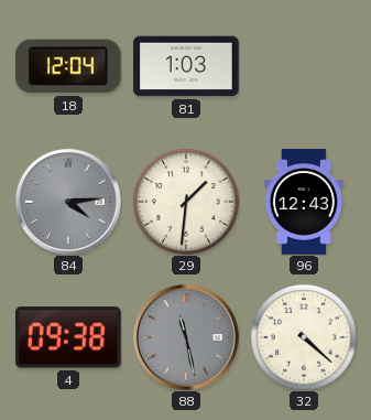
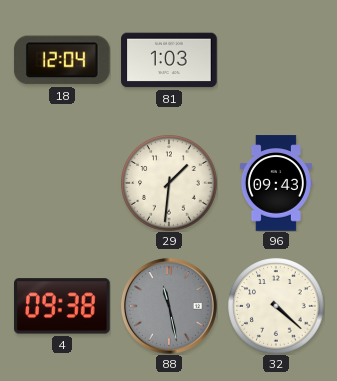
84: 4:14 -> none (68, 202)
96: 12:43 -> 09:43 (276, 183)
